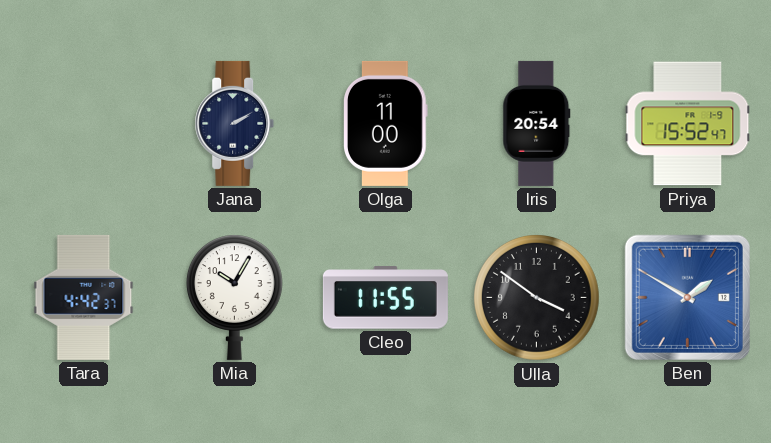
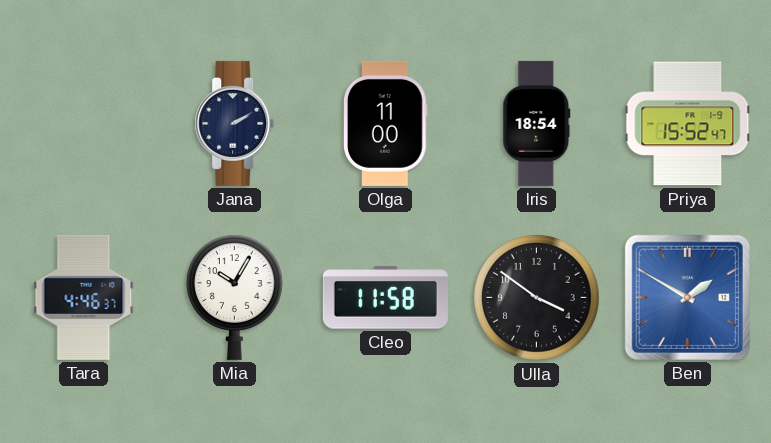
Iris: 20:54 -> 18:54 (537, 123)
Tara: 4:42 -> 4:46 (84, 297)
Cleo: 11:55 -> 11:58 (385, 298)
